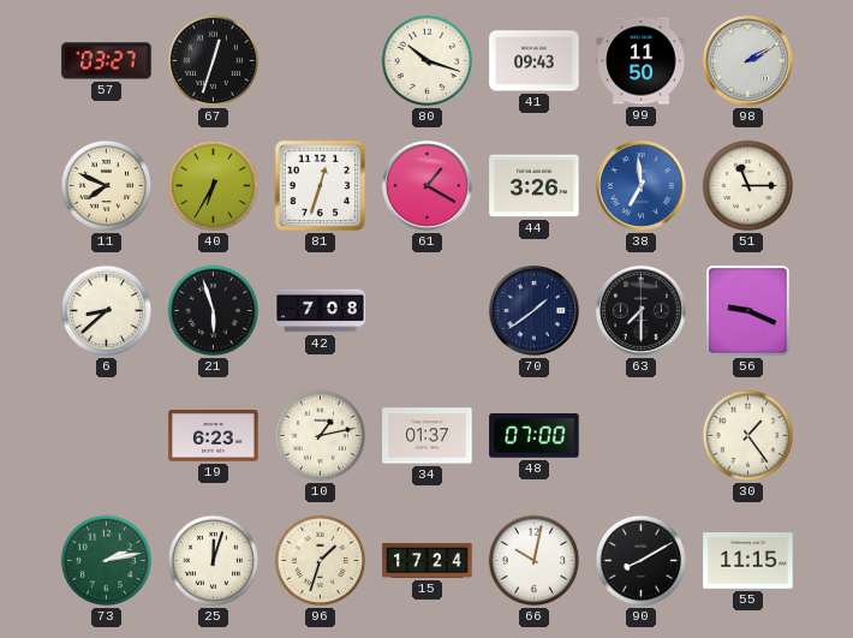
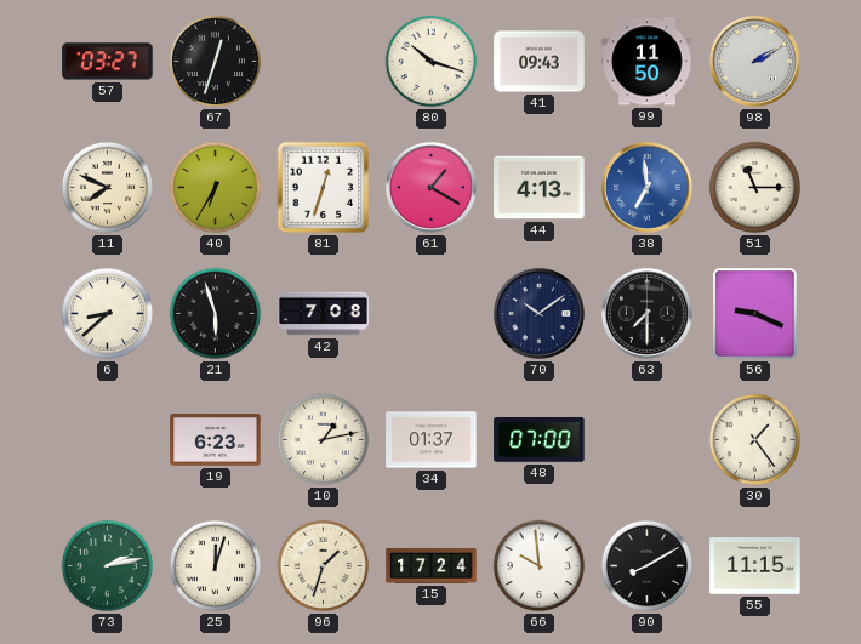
44: 3:26 -> 4:13 (540, 188)
70: 1:39 -> 10:09 (538, 313)
66: 10:02 -> 9:59 (540, 566)
